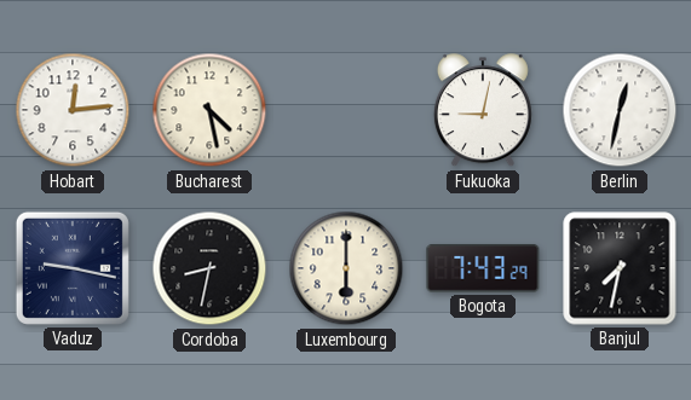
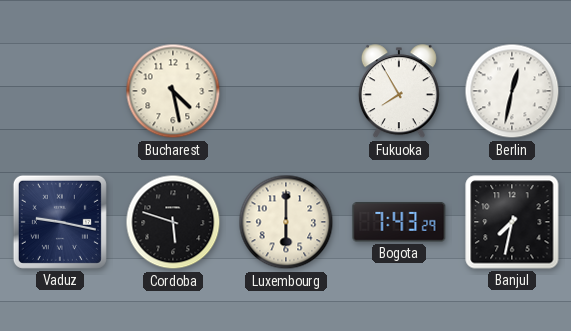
Hobart: 12:14 -> none (73, 110)
Fukuoka: 9:02 -> 7:55 (399, 92)
Cordoba: 8:32 -> 5:48 (173, 222)
